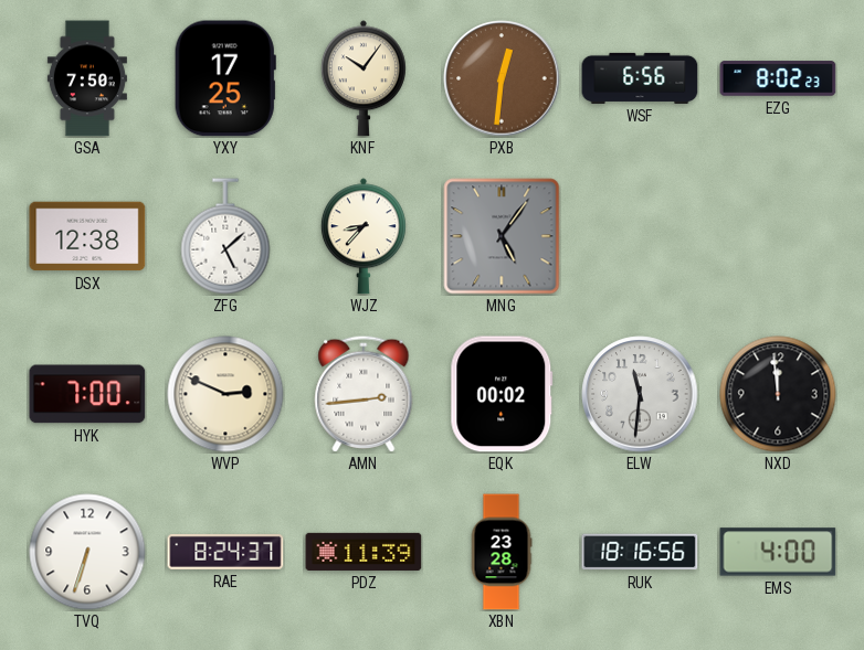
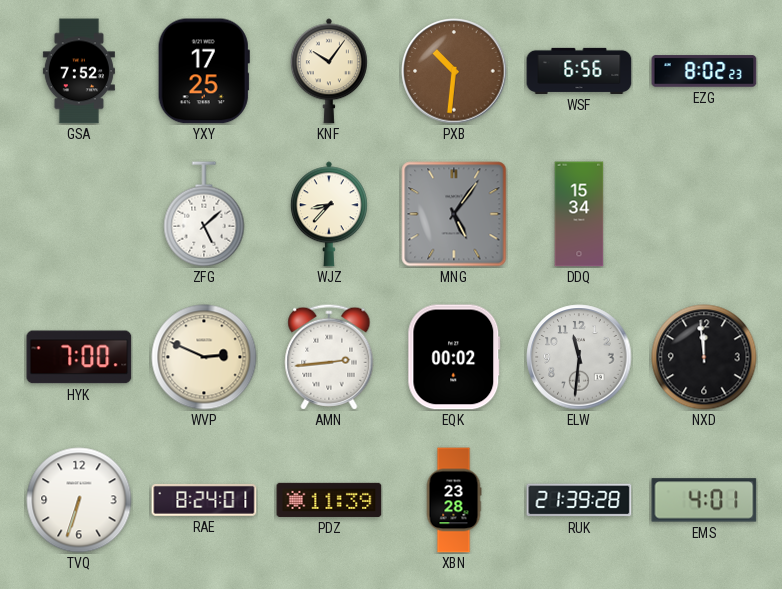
GSA: 7:50 -> 7:52 (79, 71)
PXB: 12:31 -> 10:31 (454, 71)
DSX: 12:38 -> none (87, 236)
DDQ: none -> 15:34 (579, 214)
RAE: 8:24:37 -> 8:24:01 (204, 500)
RUK: 18:16 -> 21:39 (579, 500)
EMS: 4:00 -> 4:01 (704, 500)
